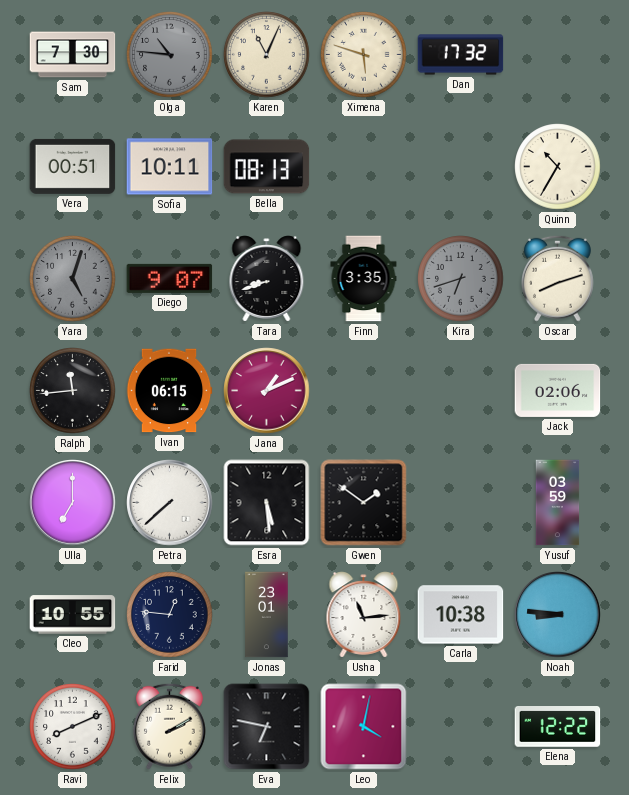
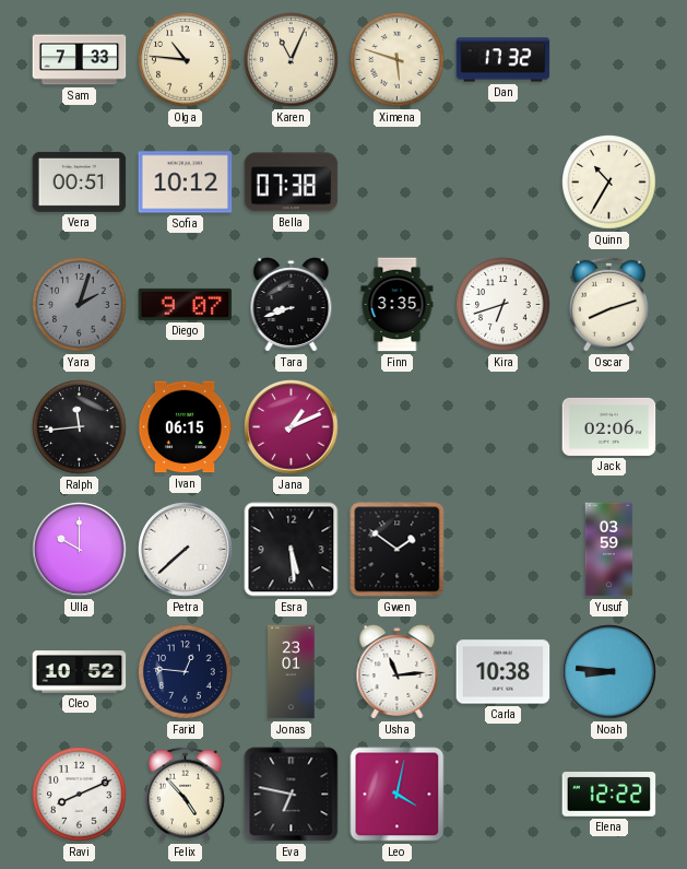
Sam: 7:30 -> 7:33 (80, 60)
Olga dial: grey -> cream (186, 60)
Sofia: 10:11 -> 10:12 (186, 183)
Bella: 08:13 -> 07:38 (292, 183)
Yara: 5:03 -> 2:03 (80, 305)
Kira dial: grey -> white (504, 305)
Ulla: 7:00 -> 10:00 (80, 550)
Cleo: 10:55 -> 10:52 (80, 672)
Felix: 2:10 -> 4:53 (185, 794)
